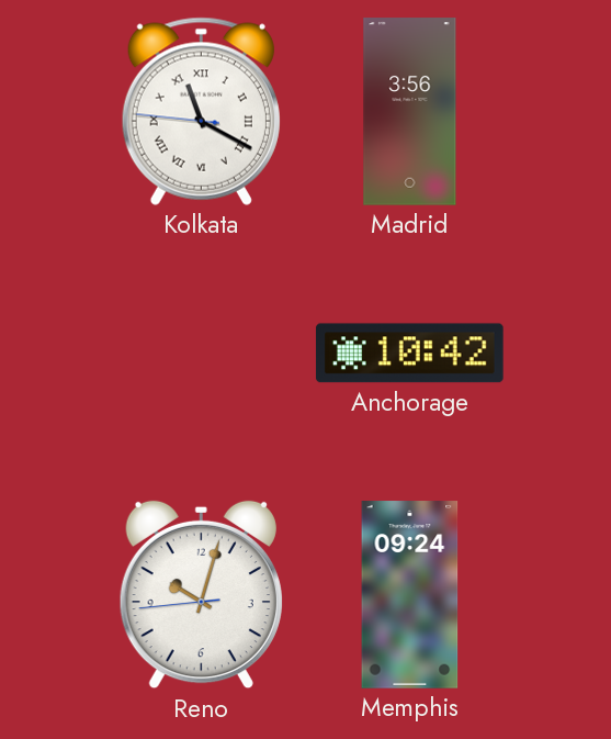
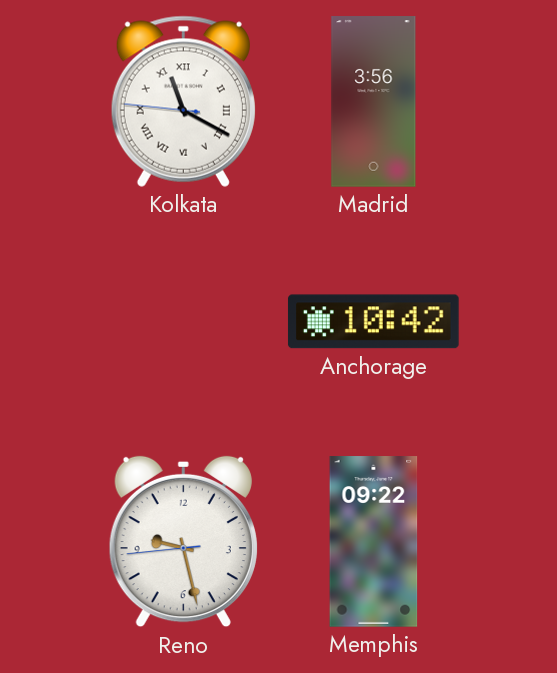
Reno: 10:02 -> 9:27 (183, 542)
Memphis: 09:24 -> 09:22 (374, 542)
